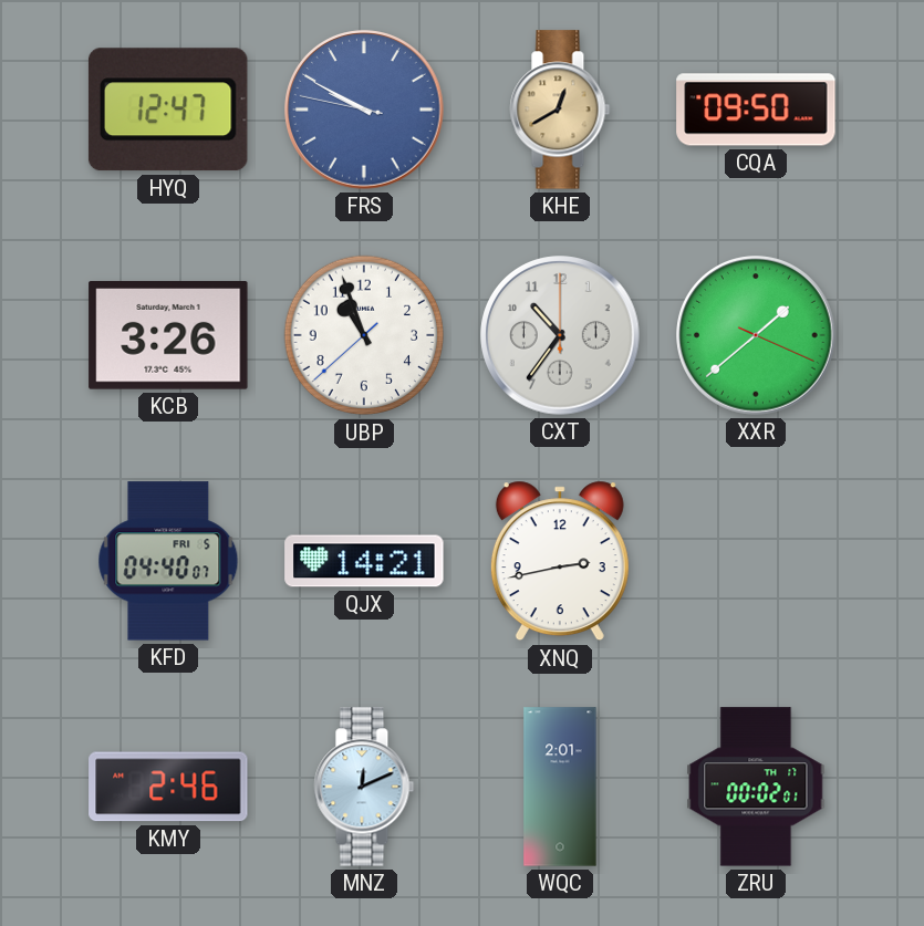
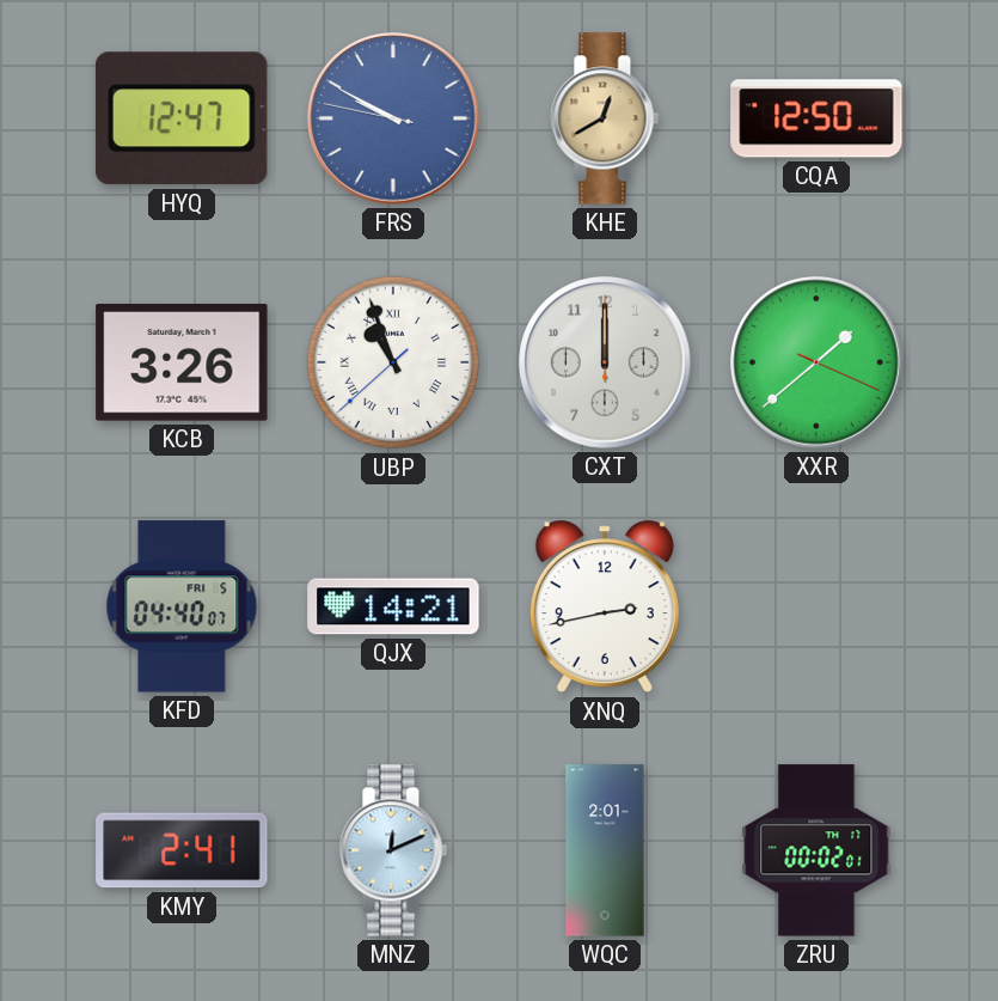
CQA: 09:50 -> 12:50 (816, 118)
UBP numerals: Arabic -> Roman (393, 362)
CXT: 10:36 -> 12:00 (605, 362)
KMY: 2:46 -> 2:41 (182, 850)
